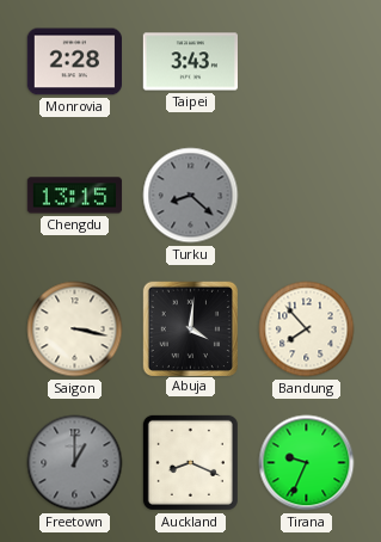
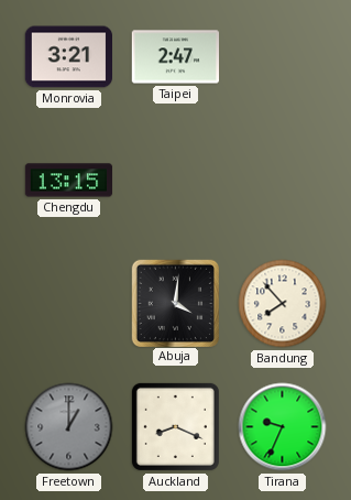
Monrovia: 2:28 -> 3:21 (68, 57)
Taipei: 3:43 -> 2:47 (175, 57)
Turku: 8:22 -> none (191, 196)
Saigon: 3:17 -> none (75, 329)
